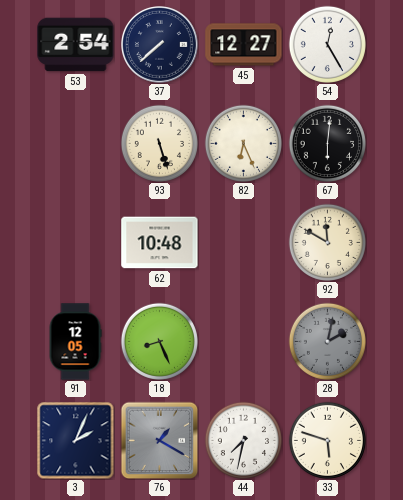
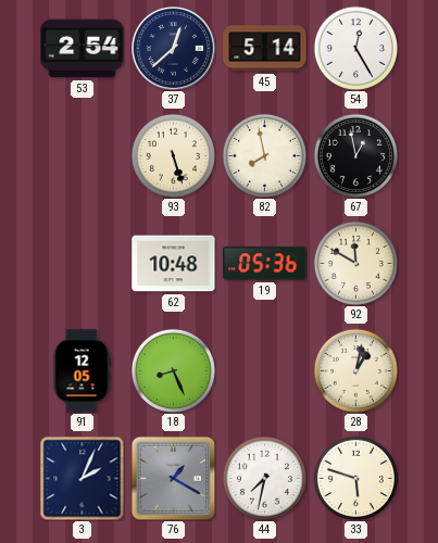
37: 7:38 -> 12:38 (174, 49)
45: 12:27 -> 5:14 (265, 49)
82: 6:26 -> 7:58 (264, 155)
67: 6:01 -> 12:58 (355, 155)
19: none -> 05:36 (265, 264)
28: 2:02 -> 1:02 (355, 370)
28 dial: grey -> cream (355, 370)
